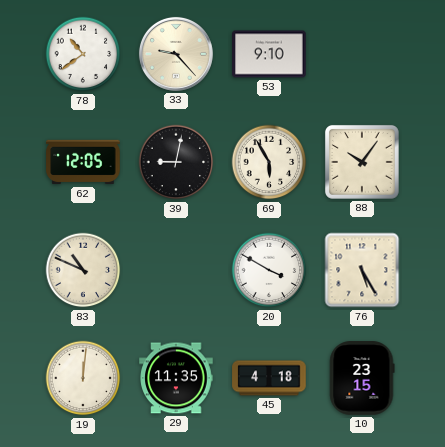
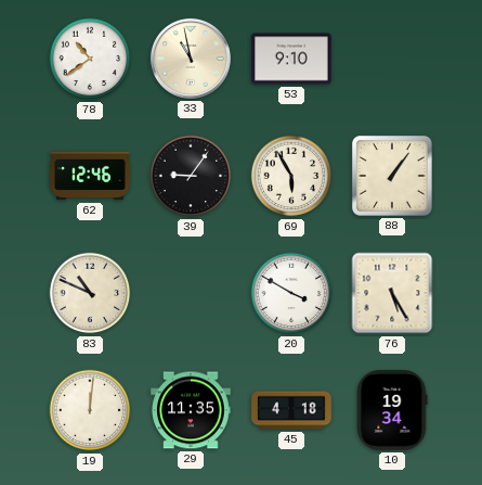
33: 9:23 -> 10:58 (191, 59)
62: 12:05 -> 12:46 (90, 176)
39: 9:02 -> 9:06 (191, 176)
88: 10:06 -> 1:06 (392, 176)
10: 23:15 -> 19:34 (392, 410)
